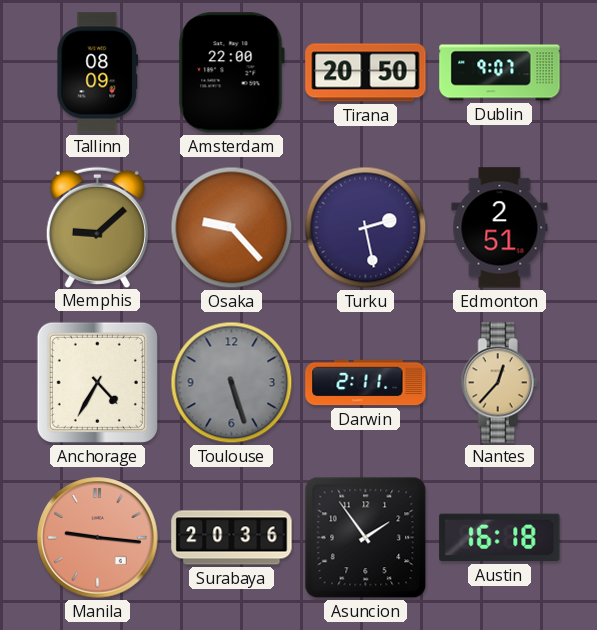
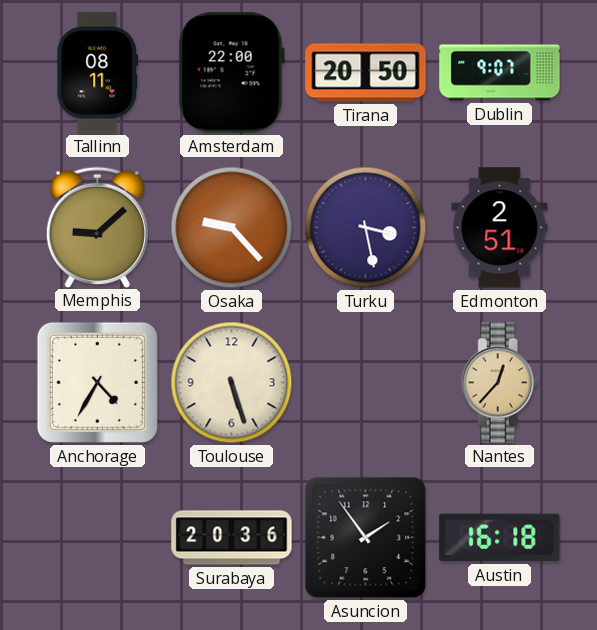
Tallinn: 08:09 -> 08:11 (98, 73)
Turku: 2:28 -> 3:28 (366, 228)
Toulouse dial: grey -> cream (232, 383)
Darwin: 2:11 -> none (366, 383)
Manila: 9:16 -> none (98, 538)
